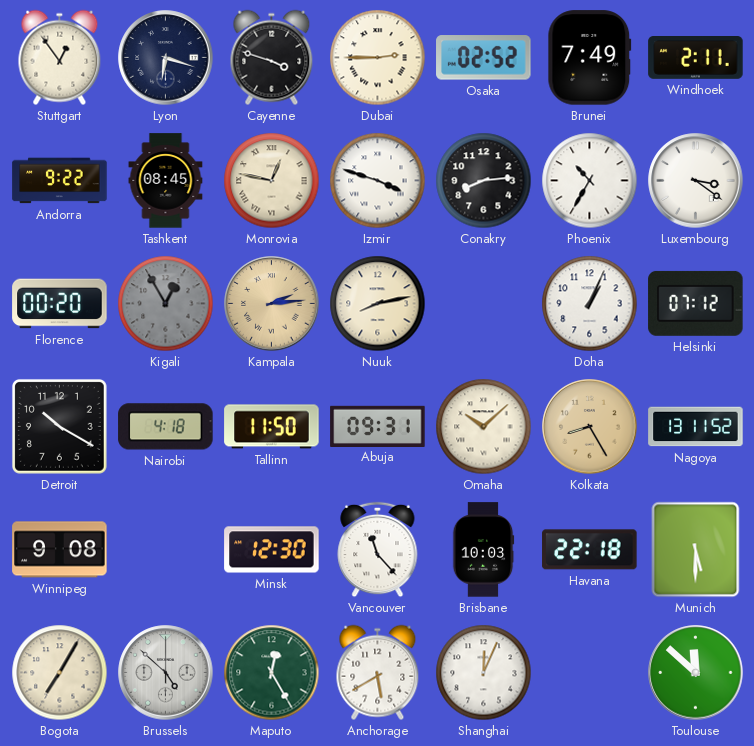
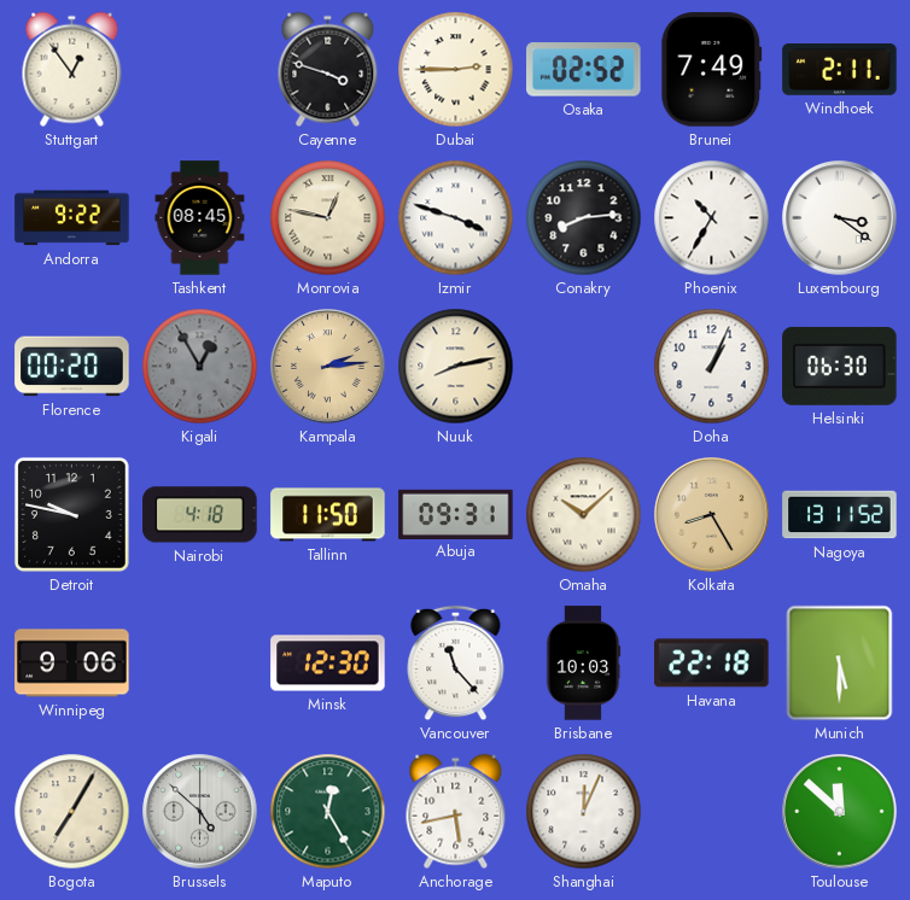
Lyon: 6:18 -> none (166, 58)
Helsinki: 07:12 -> 06:30 (840, 366)
Detroit: 10:20 -> 9:47 (71, 514)
Winnipeg: 9:08 -> 9:06 (72, 664)
Anchorage: 5:40 -> 5:43 (456, 812)
